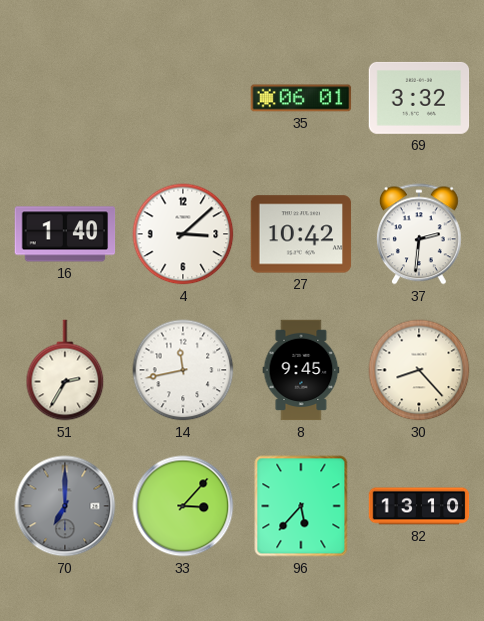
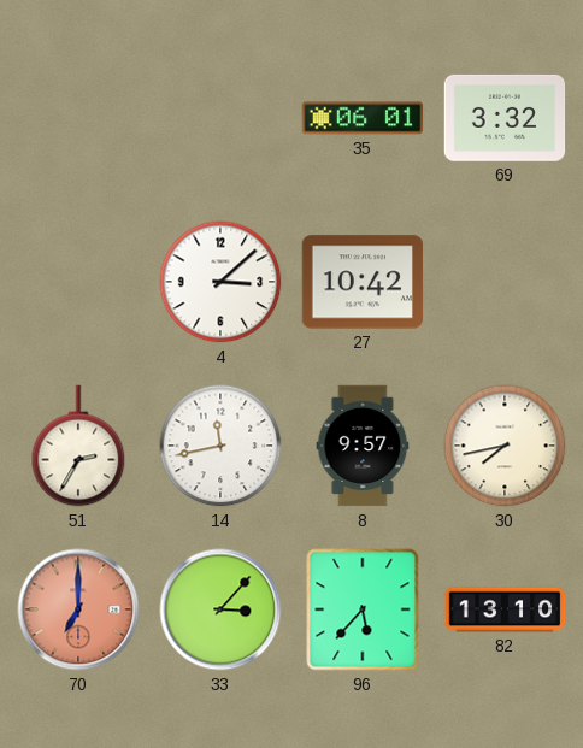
16: 1:40 -> none (65, 234)
37: 2:31 -> none (419, 234)
8: 9:45 -> 9:57 (363, 446)
30: 8:23 -> 7:43 (505, 446)
70 dial: grey -> salmon (78, 609)
